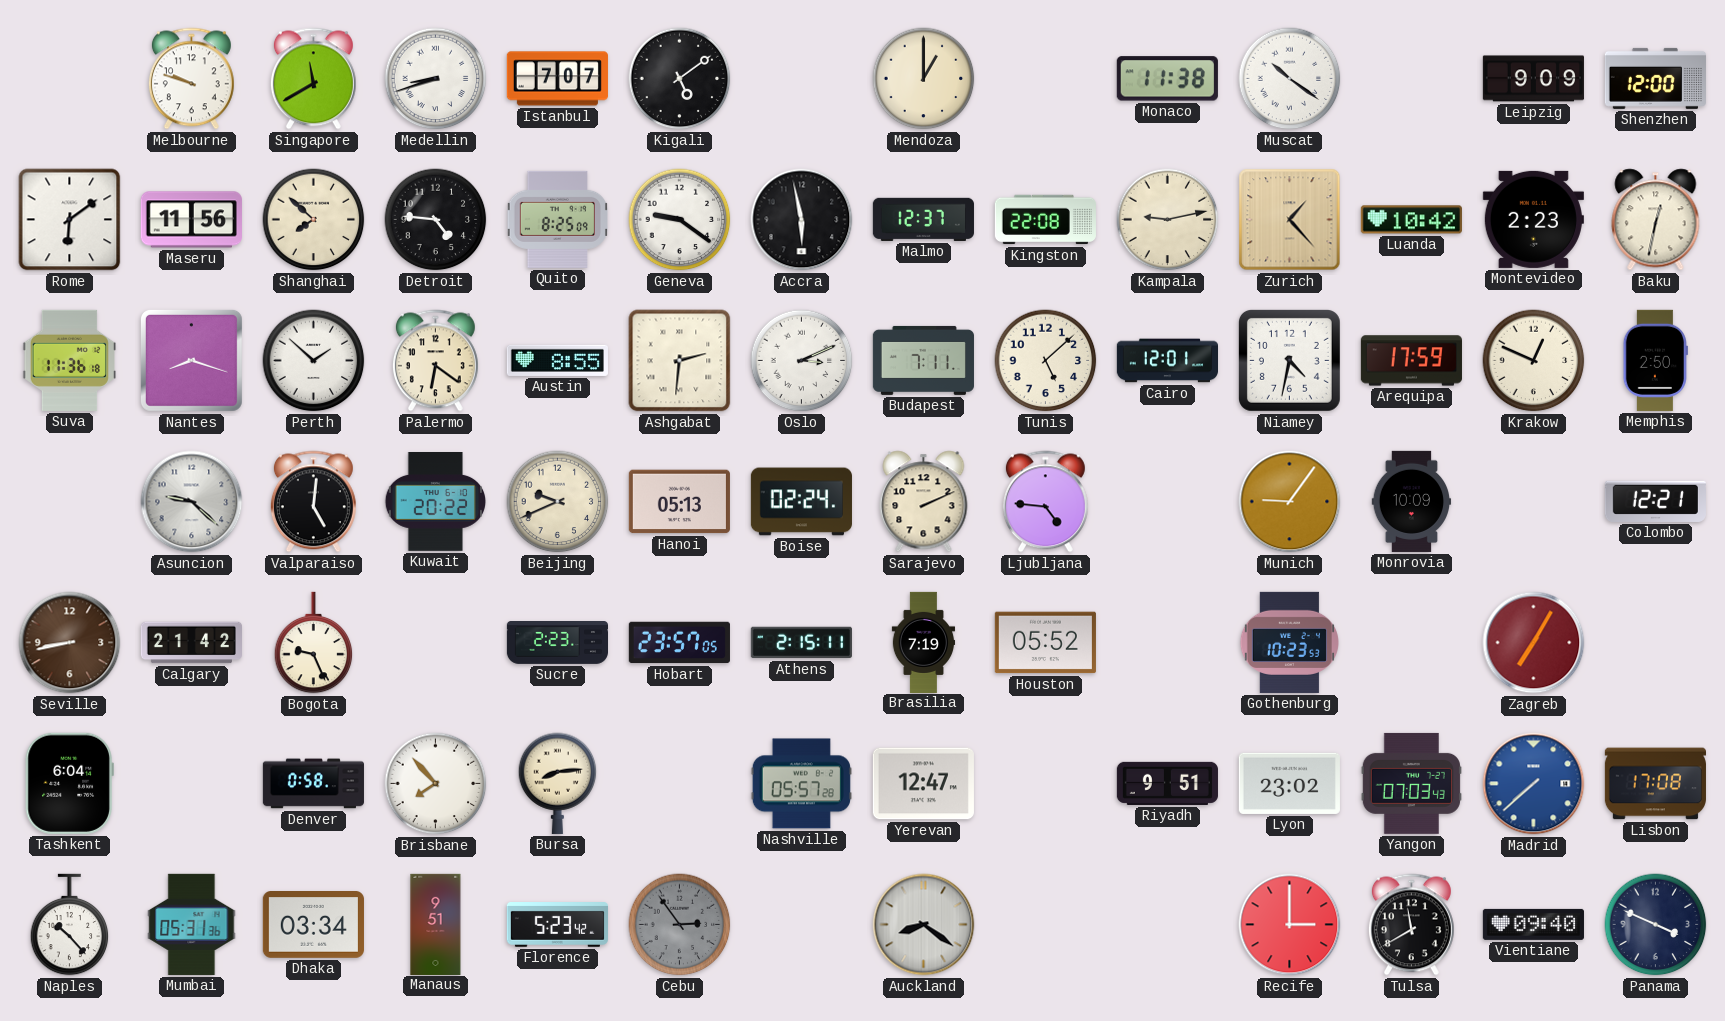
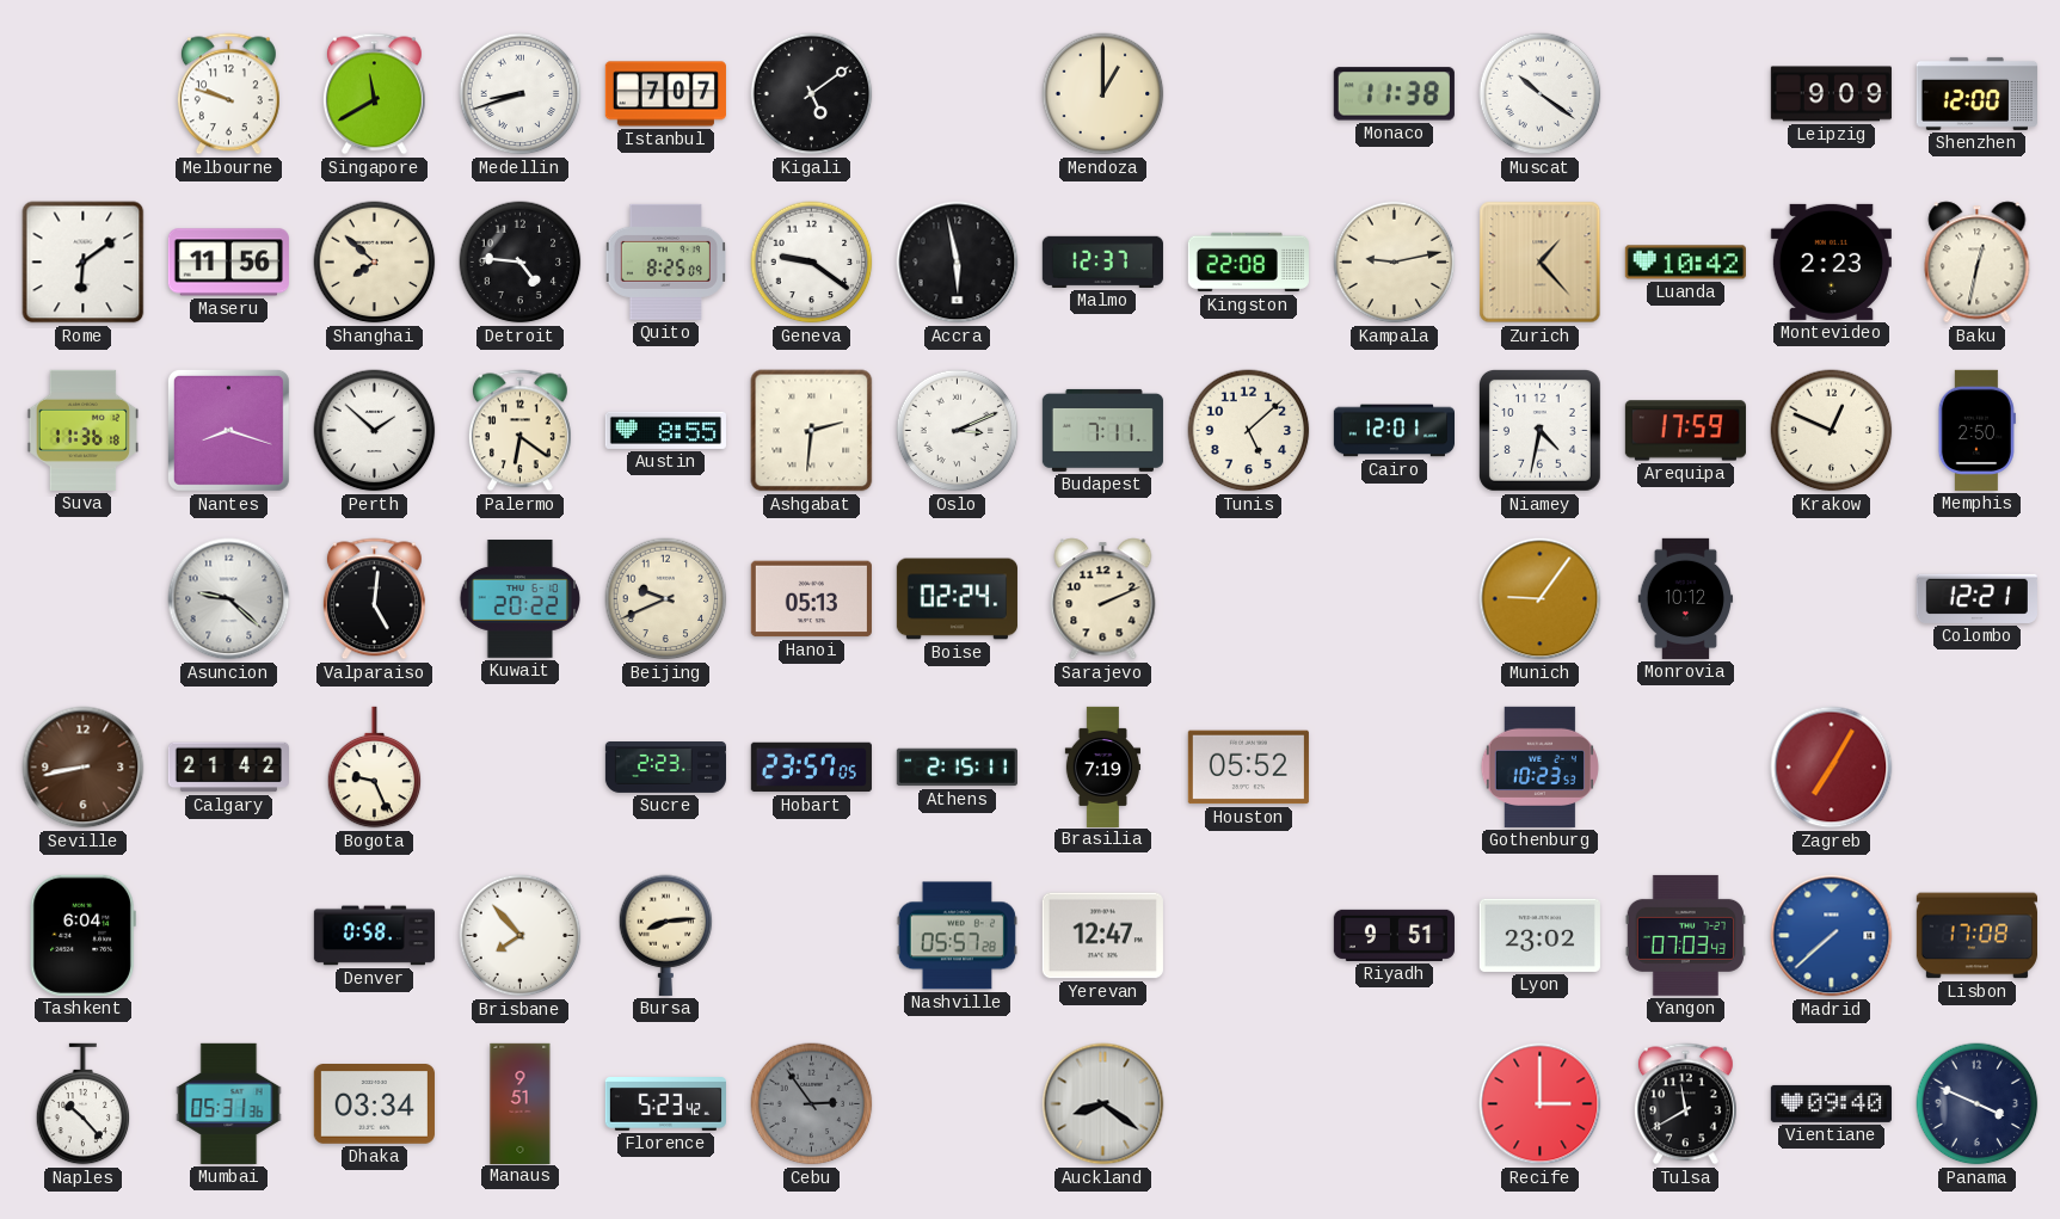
Ljubljana: 4:46 -> none (1045, 502)
Monrovia: 10:09 -> 10:12 (1686, 598)
